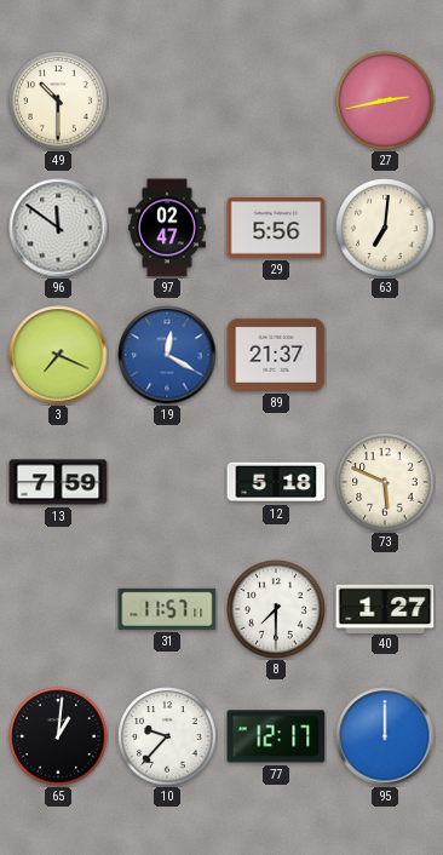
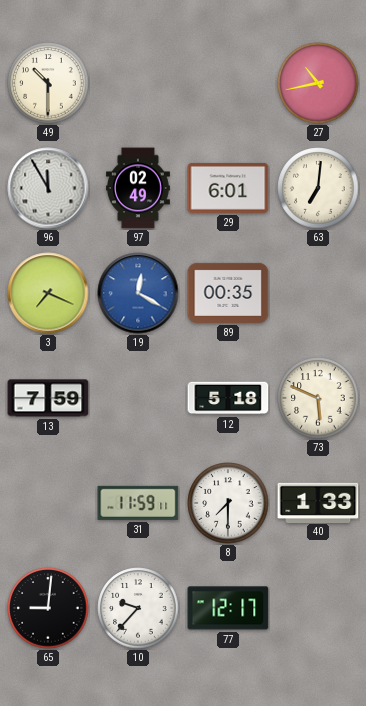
27: 2:43 -> 10:43 (318, 83)
96: 11:51 -> 11:55 (48, 188)
97: 02:47 -> 02:49 (139, 188)
29: 5:56 -> 6:01 (228, 188)
89: 21:37 -> 00:35 (228, 293)
31: 11:57 -> 11:59 (138, 503)
40: 1:27 -> 1:33 (318, 502)
65: 1:01 -> 9:01 (48, 608)
95: 12:00 -> none (385, 736)
